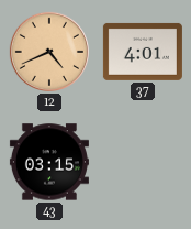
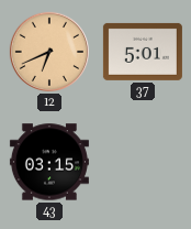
12: 4:41 -> 6:41 (49, 52)
37: 4:01 -> 5:01 (143, 52)
